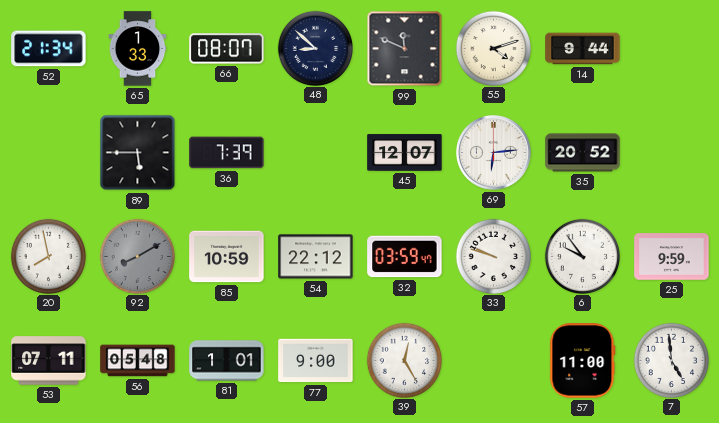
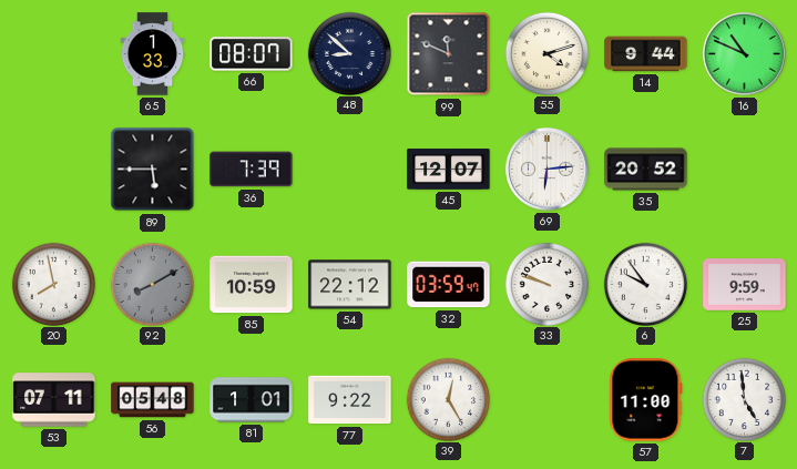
52: 21:34 -> none (49, 49)
16: none -> 10:49 (745, 54)
77: 9:00 -> 9:22 (350, 400)
